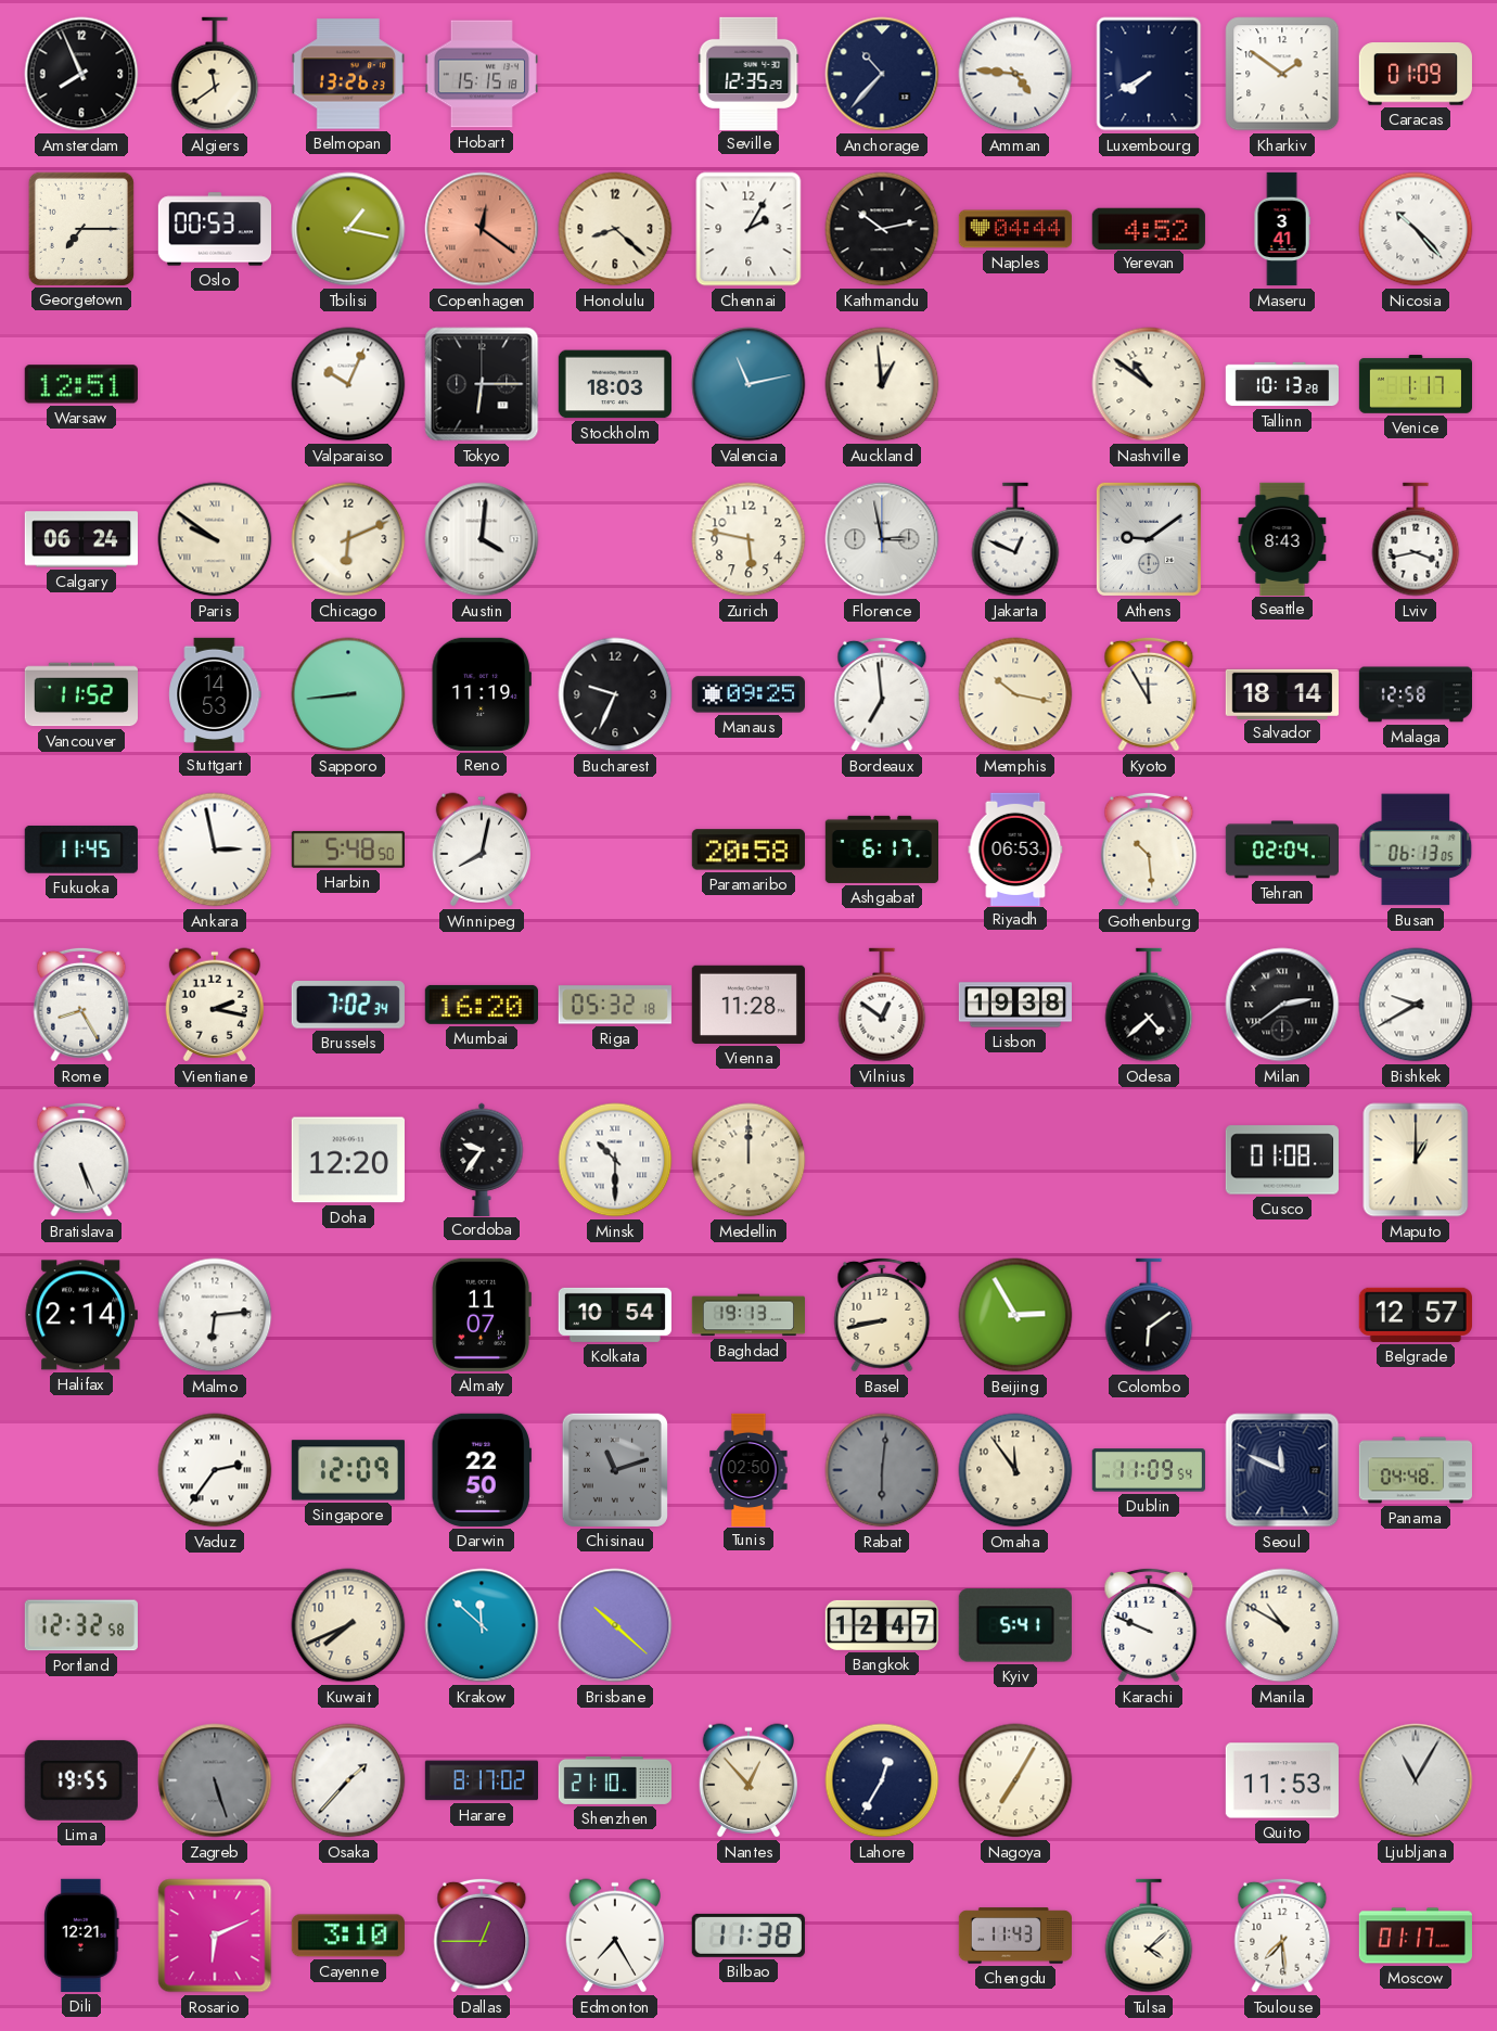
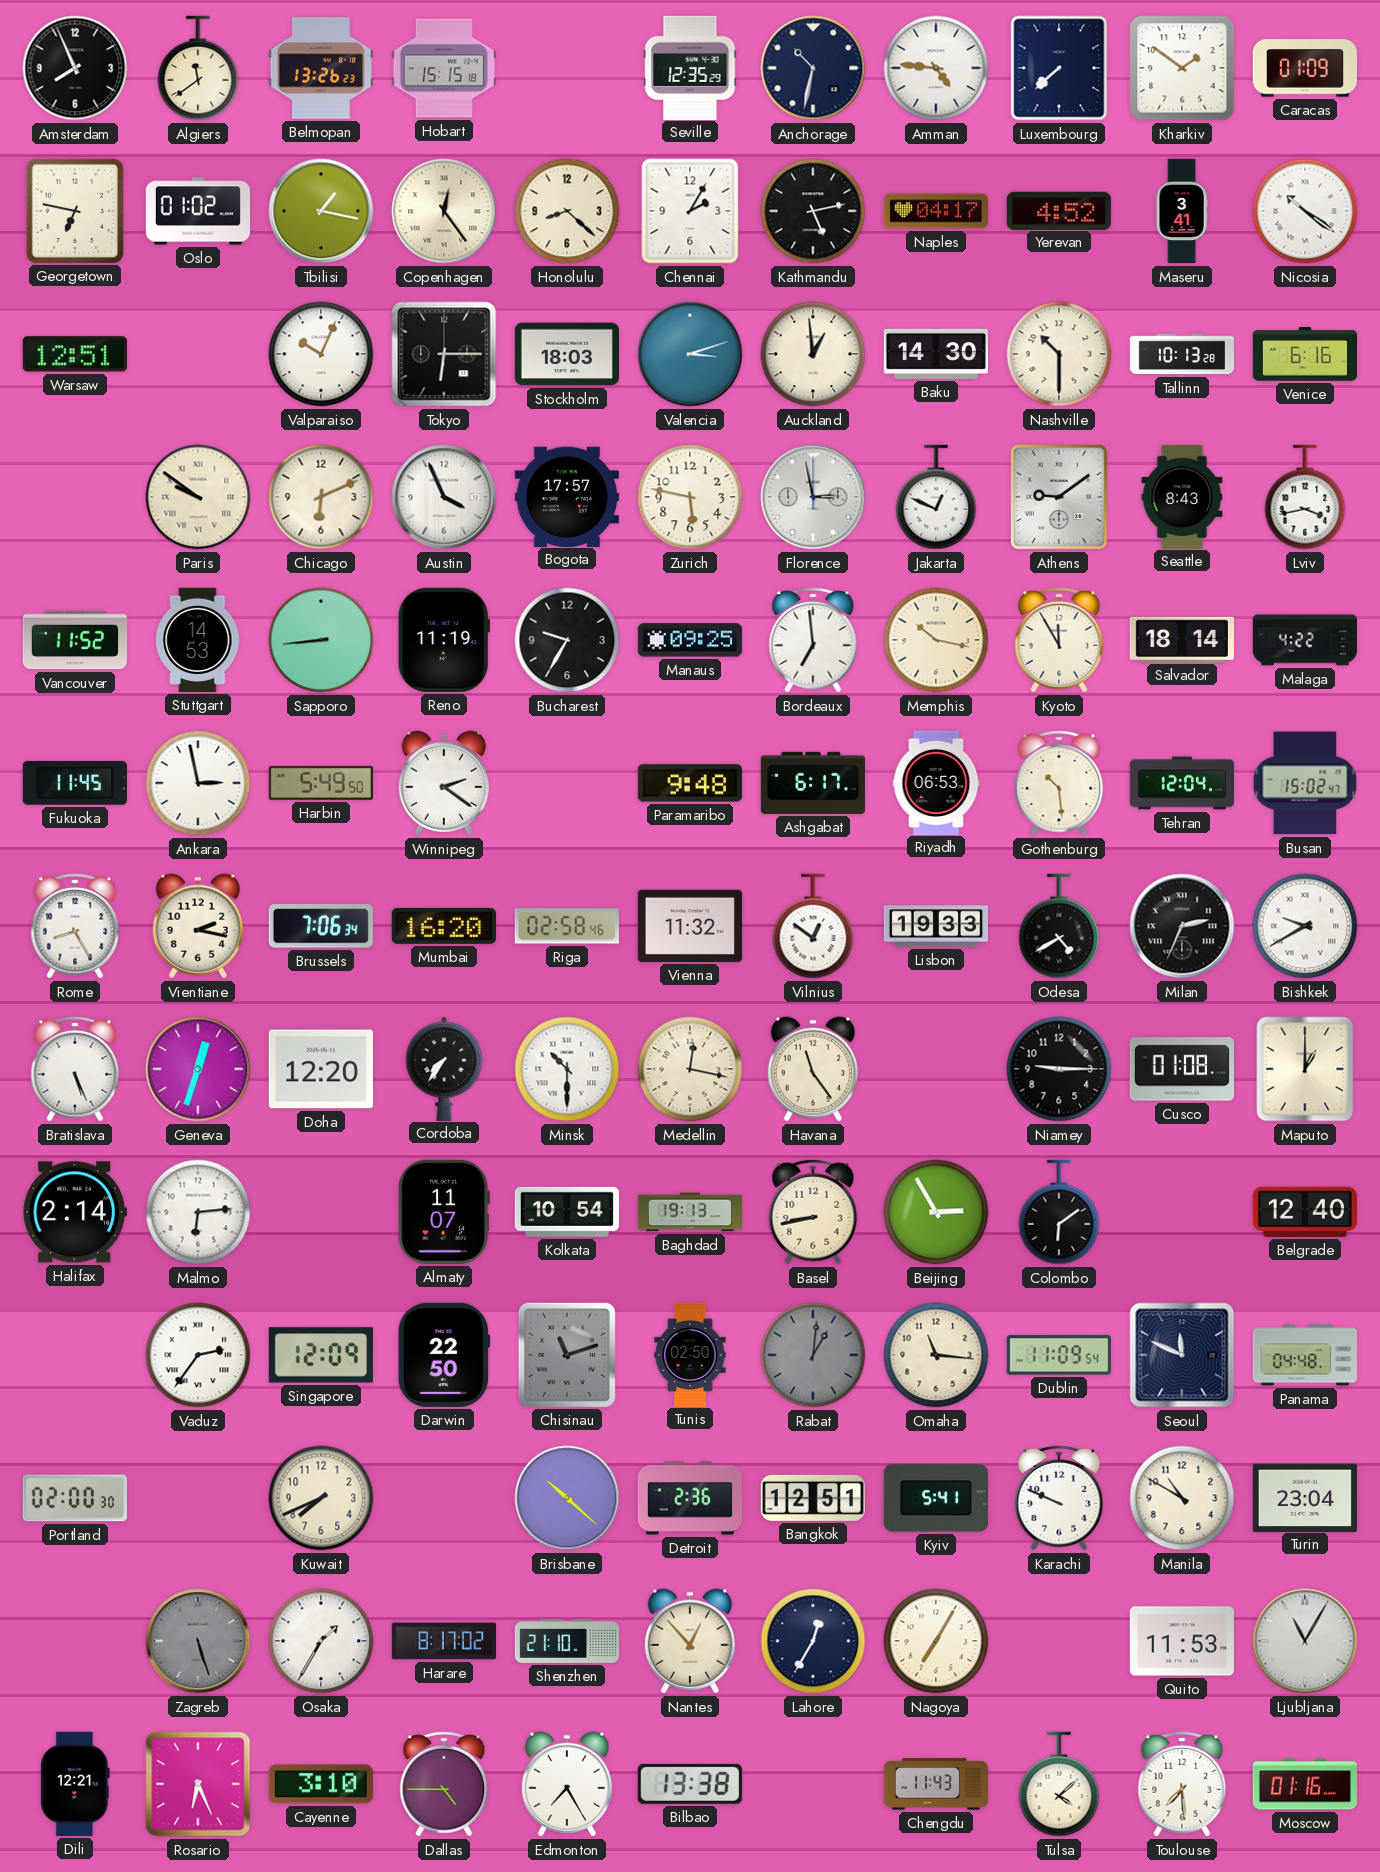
Anchorage: 10:37 -> 10:32 (813, 68)
Luxembourg: 7:40 -> 7:38 (1059, 68)
Georgetown: 7:15 -> 6:47 (75, 211)
Oslo: 00:53 -> 01:02 (197, 211)
Copenhagen: 12:21 -> 12:24 (444, 211)
Copenhagen dial: salmon -> cream (444, 211)
Kathmandu: 10:13 -> 5:13 (813, 211)
Naples: 04:44 -> 04:17 (936, 211)
Nicosia: 10:23 -> 10:21 (1305, 211)
Valencia: 11:13 -> 3:12 (690, 354)
Baku: none -> 14:30 (935, 354)
Nashville: 10:51 -> 10:30 (1059, 354)
Venice: 1:17 -> 6:16 (1304, 354)
Calgary: 06:24 -> none (80, 539)
Austin: 4:01 -> 3:56 (444, 497)
Bogota: none -> 17:57 (567, 496)
Bucharest: 9:34 -> 9:35 (567, 640)
Malaga: 12:58 -> 4:22 (1304, 640)
Harbin: 5:48 -> 5:49 (321, 783)
Winnipeg: 8:02 -> 2:21 (443, 783)
Paramaribo: 20:58 -> 9:48 (690, 783)
Tehran: 02:04 -> 12:04 (1181, 783)
Busan: 06:13 -> 15:02 (1305, 783)
Brussels: 7:02 -> 7:06 (321, 926)
Riga: 05:32 -> 02:58 (567, 926)
Vienna: 11:28 -> 11:32 (690, 926)
Lisbon: 19:38 -> 19:33 (936, 926)
Odesa: 4:38 -> 4:40 (1059, 926)
Milan: 2:39 -> 2:34 (1182, 926)
Geneva: none -> 12:33 (198, 1069)
Cordoba: 9:36 -> 7:36 (444, 1068)
Medellin: 12:00 -> 12:17 (690, 1069)
Havana: none -> 11:24 (812, 1069)
Niamey: none -> 9:15 (1059, 1069)
Belgrade: 12:57 -> 12:40 (1305, 1212)
Rabat: 6:01 -> 1:01 (813, 1355)
Omaha: 11:54 -> 11:16 (936, 1355)
Portland: 12:32 -> 02:00 (75, 1498)
Krakow: 11:52 -> none (482, 1625)
Detroit: none -> 2:36 (690, 1498)
Bangkok: 12:47 -> 12:51 (812, 1498)
Turin: none -> 23:04 (1305, 1497)
Lima: 19:55 -> none (81, 1780)
Osaka: 1:37 -> 1:35 (321, 1641)
Rosario: 6:11 -> 6:26 (198, 1784)
Dallas: 12:45 -> 4:45 (444, 1784)
Bilbao: 11:38 -> 13:38 (690, 1784)
Moscow: 01:17 -> 01:16 (1304, 1784)
